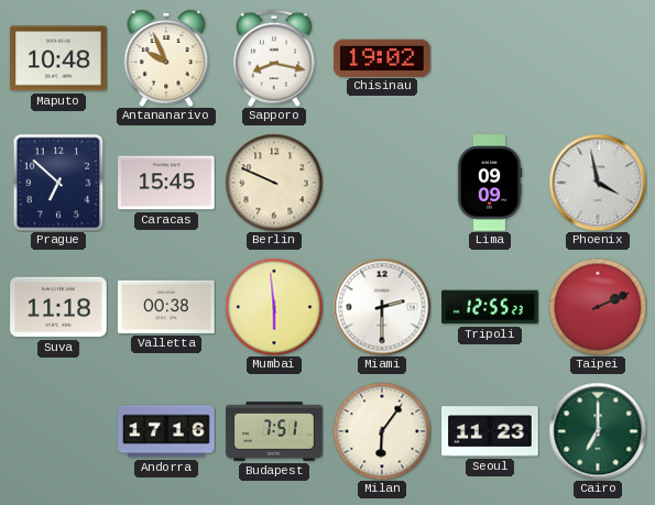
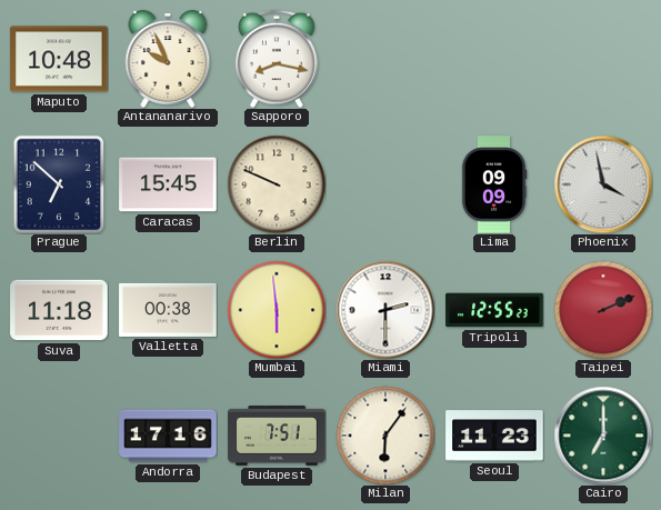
Chisinau: 19:02 -> none (382, 57)
